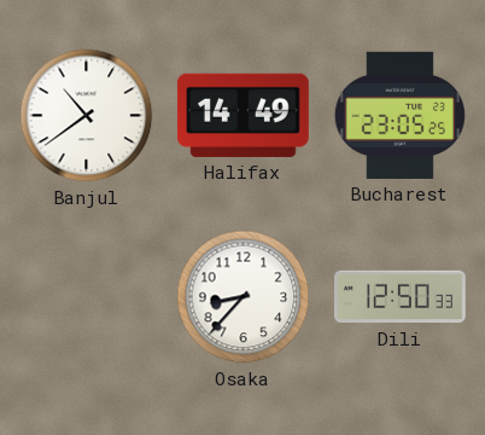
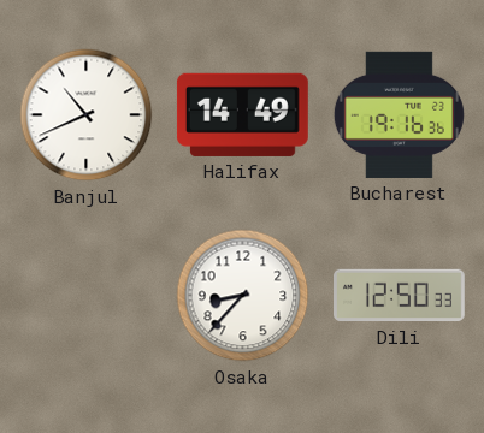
Banjul: 10:39 -> 10:41 (87, 115)
Bucharest: 23:05 -> 19:16 (399, 114)
